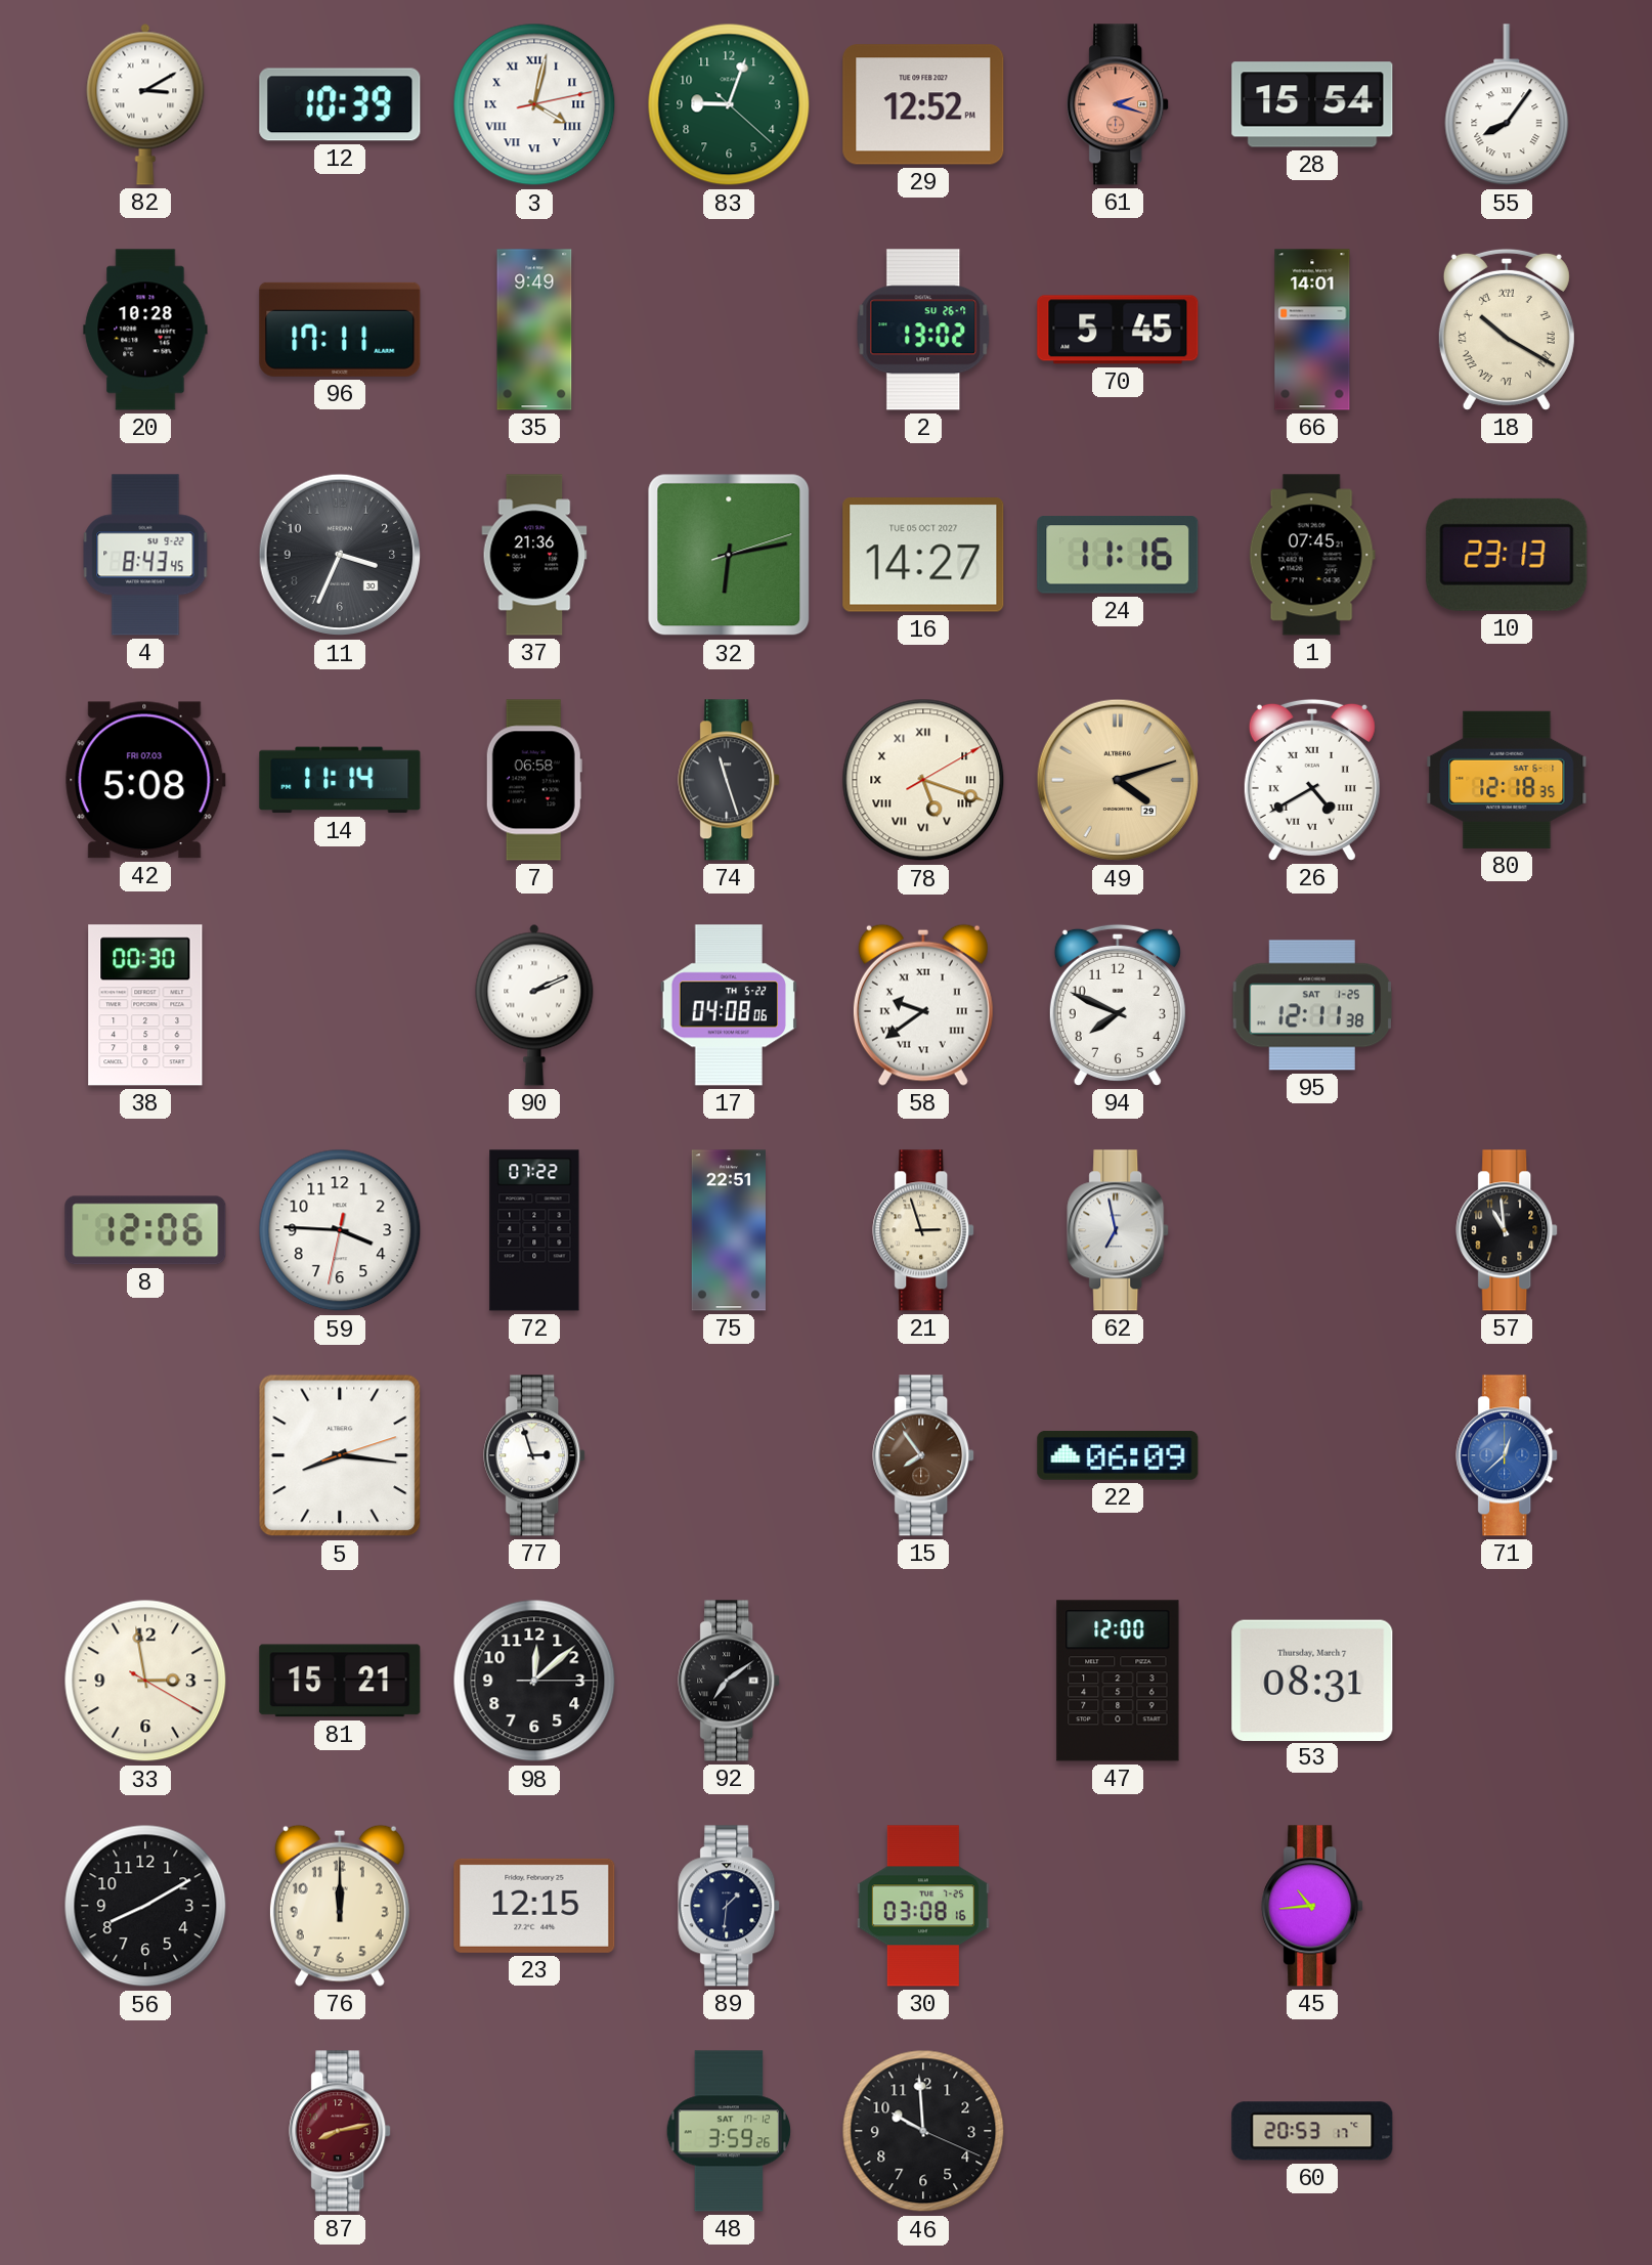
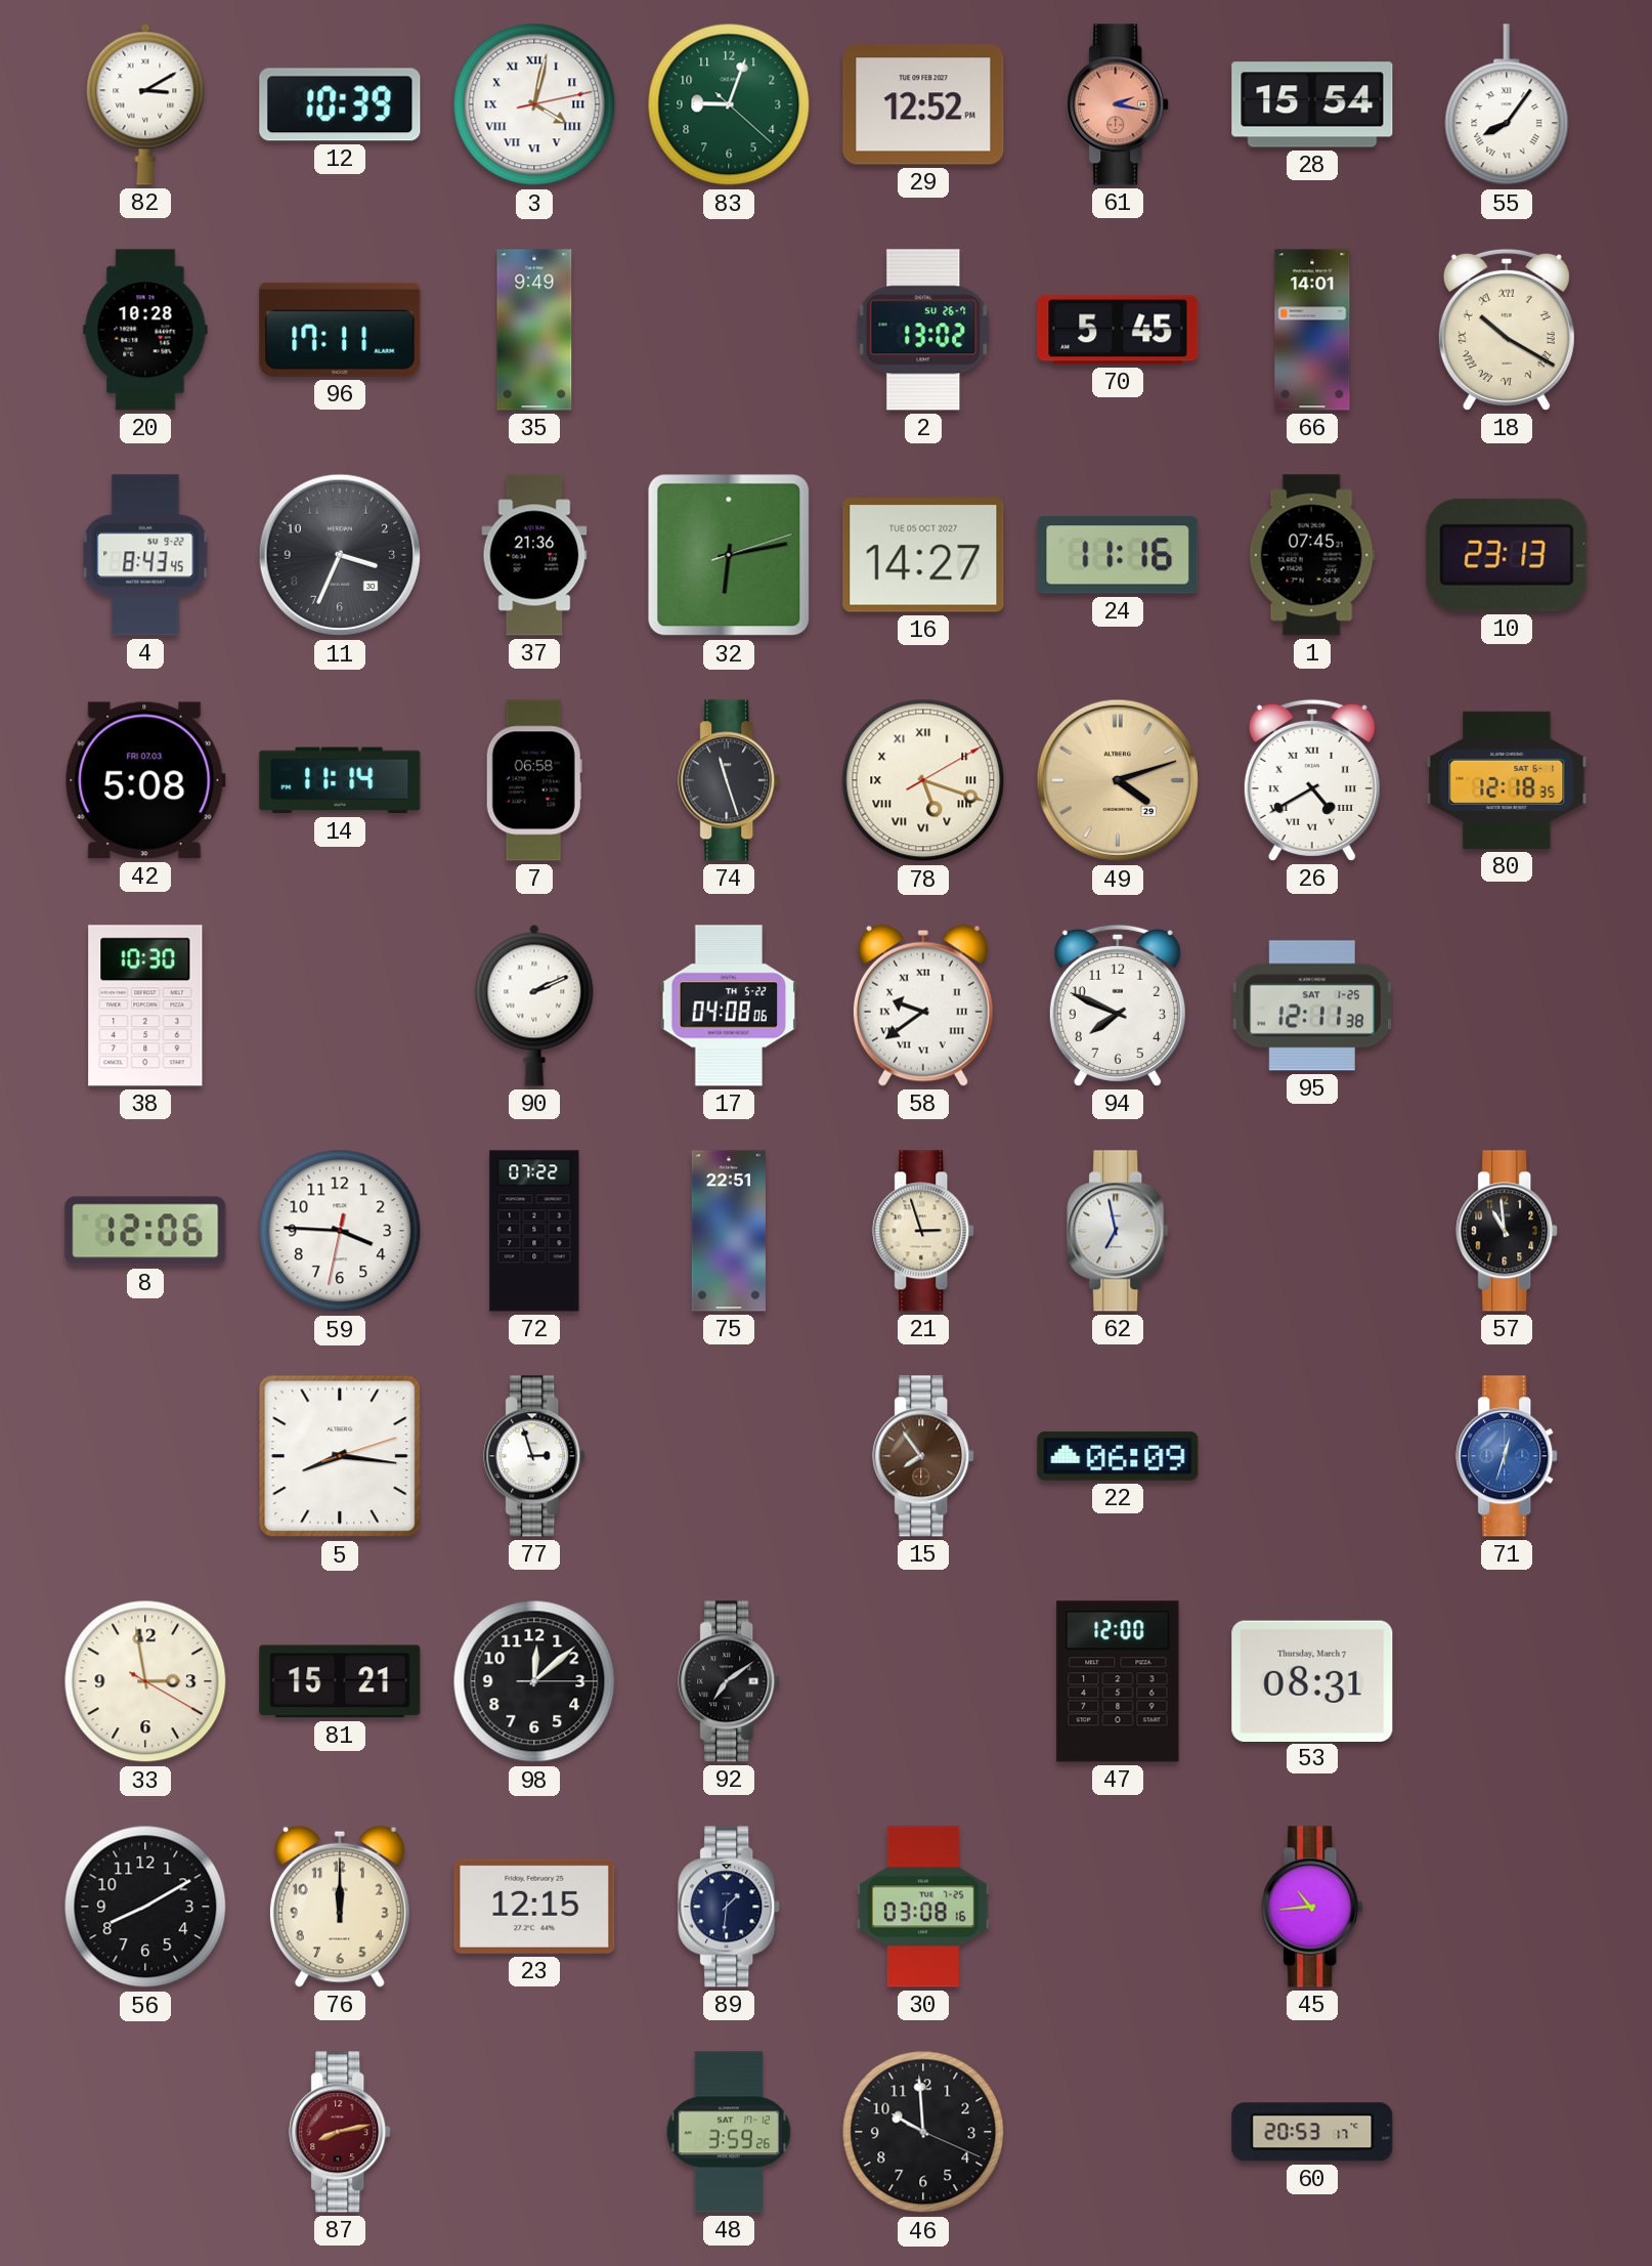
61: 2:18 -> 2:17 (1119, 104)
38: 00:30 -> 10:30 (145, 1006)
71: 12:38 -> 12:33 (1508, 1456)
